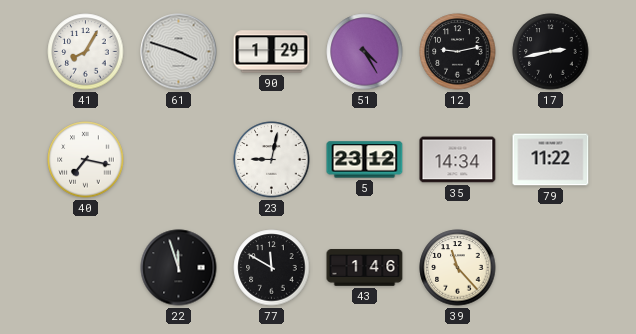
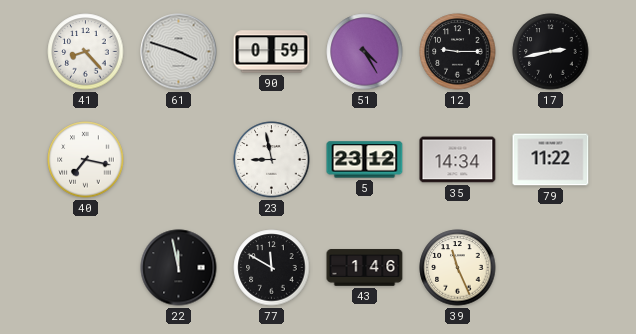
41: 8:05 -> 8:23 (86, 52)
90: 1:29 -> 0:59 (272, 52)
12: 9:13 -> 9:15 (458, 52)
23: 9:02 -> 8:58 (272, 160)
22: 11:57 -> 11:58 (179, 268)
39: 11:23 -> 11:26 (458, 268)
